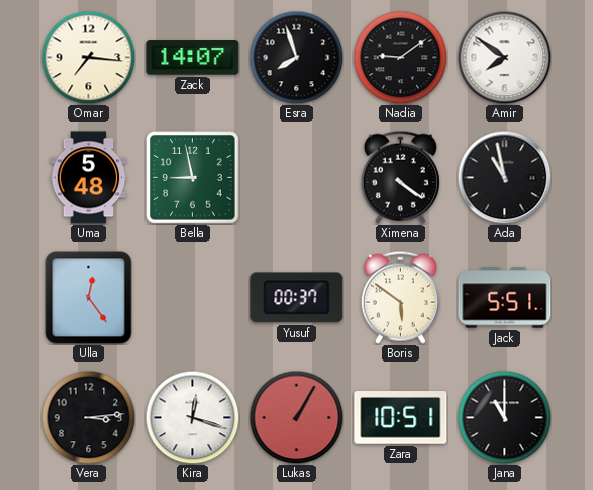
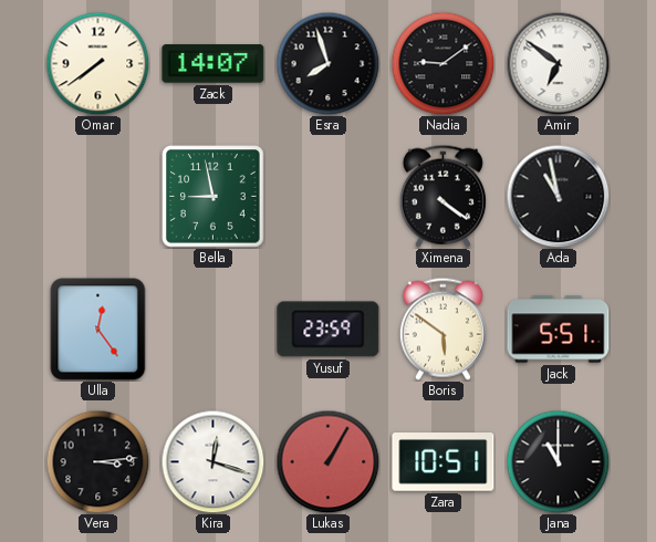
Omar: 7:16 -> 7:39 (97, 63)
Amir: 7:51 -> 6:51 (558, 63)
Uma: 5:48 -> none (89, 178)
Yusuf: 00:37 -> 23:59 (329, 330)
